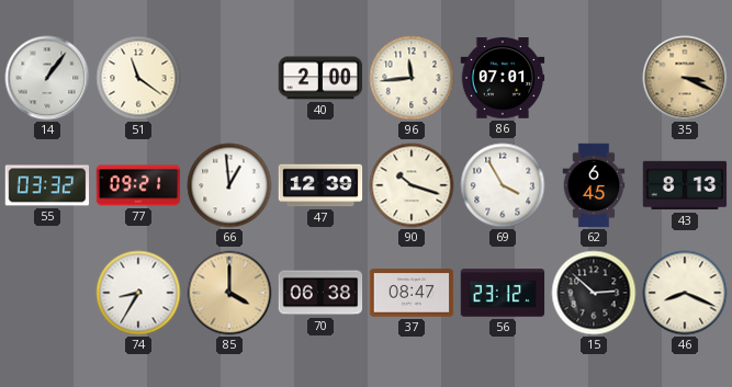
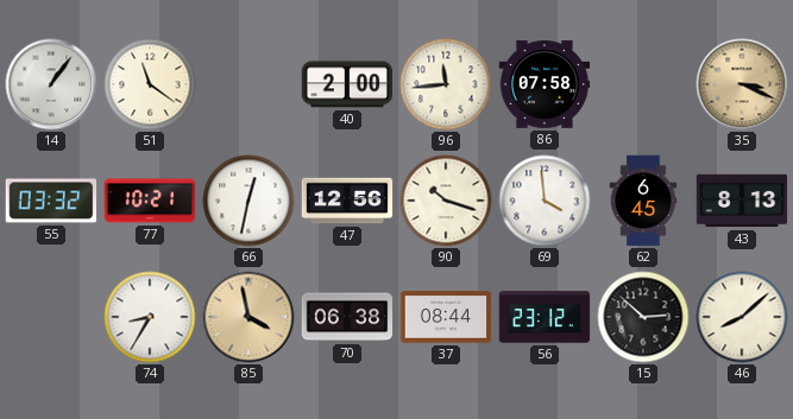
86: 07:01 -> 07:58 (545, 84)
77: 09:21 -> 10:21 (150, 201)
66: 12:59 -> 12:32 (248, 201)
47: 12:39 -> 12:56 (347, 201)
69: 3:55 -> 3:59 (545, 201)
85: 4:00 -> 3:58 (248, 317)
37: 08:47 -> 08:44 (446, 317)
46: 8:19 -> 8:08 (742, 317)
